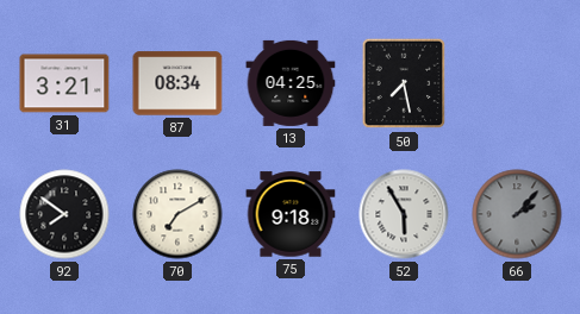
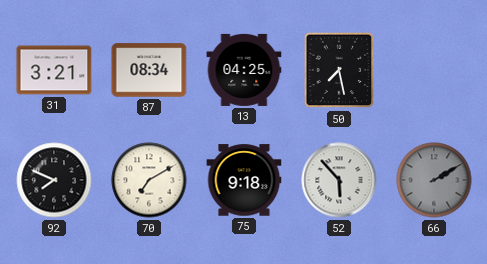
92: 7:51 -> 7:49 (54, 180)
52: 5:55 -> 5:53 (339, 180)
66: 2:07 -> 2:10 (434, 180)
